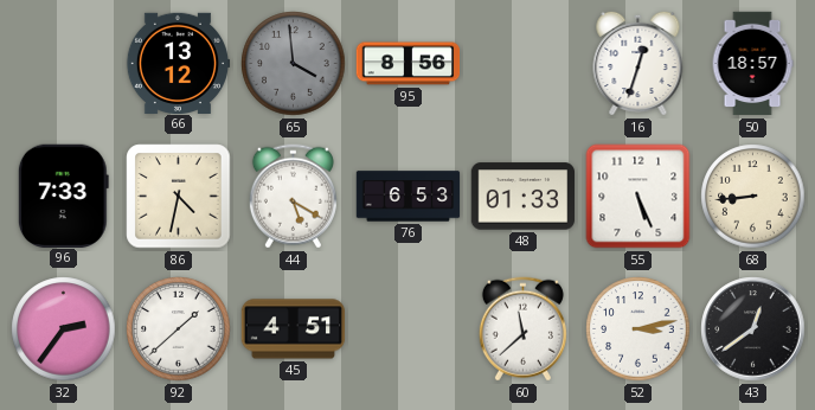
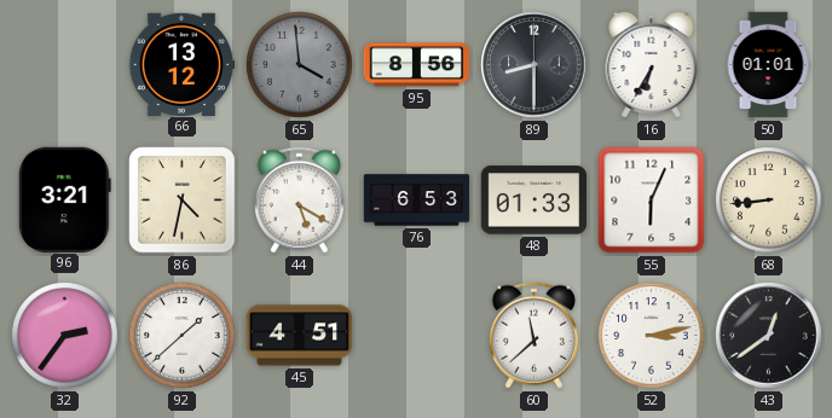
89: none -> 8:30 (535, 65)
16: 12:33 -> 6:35 (652, 64)
50: 18:57 -> 01:01 (768, 65)
96: 7:33 -> 3:21 (64, 199)
55: 5:26 -> 6:04 (652, 201)
